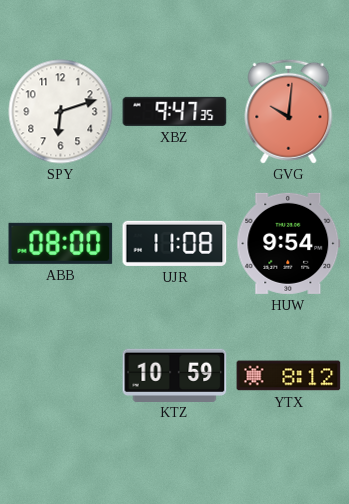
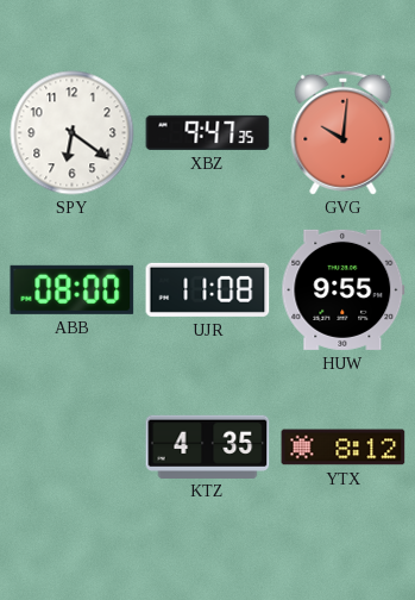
SPY: 6:12 -> 6:21 (73, 133)
HUW: 9:54 -> 9:55 (344, 289)
KTZ: 10:59 -> 4:35 (208, 446)
